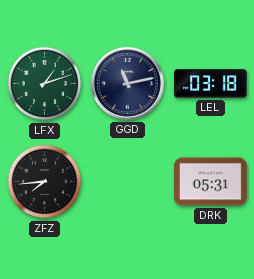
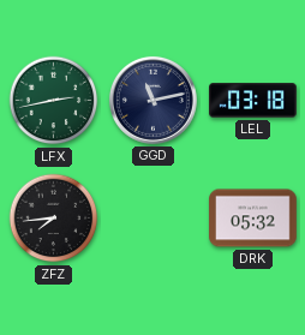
LFX: 1:12 -> 2:43 (54, 101)
DRK: 05:31 -> 05:32 (253, 219)
